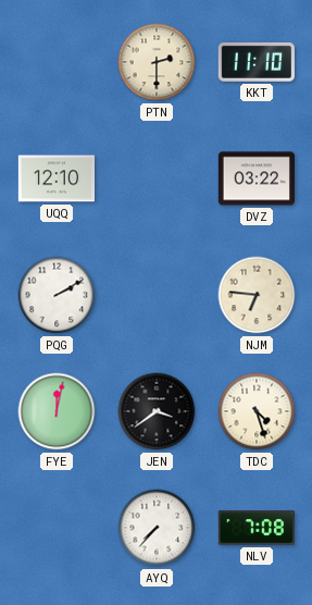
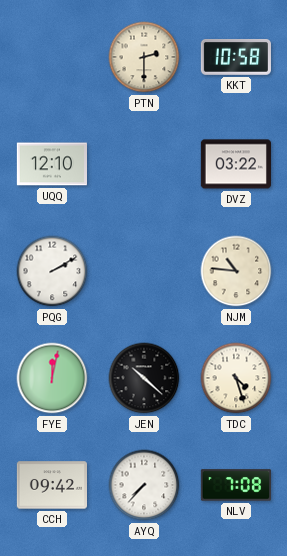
KKT: 11:10 -> 10:58 (236, 58)
NJM: 6:46 -> 10:46 (236, 271)
JEN: 3:39 -> 10:22 (144, 378)
CCH: none -> 09:42 (51, 485)
